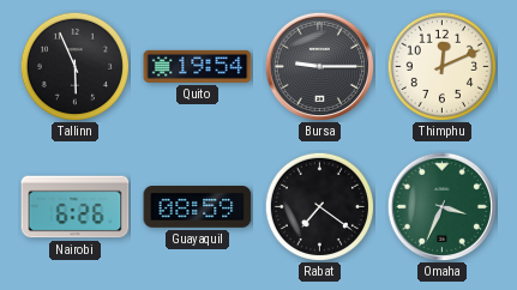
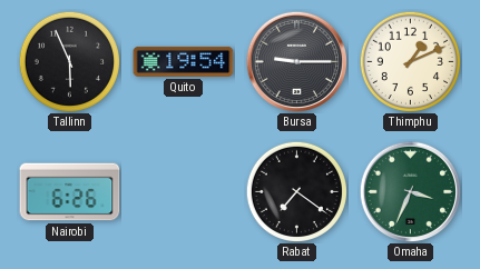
Thimphu: 12:11 -> 1:11 (410, 61)
Guayaquil: 08:59 -> none (198, 207)
